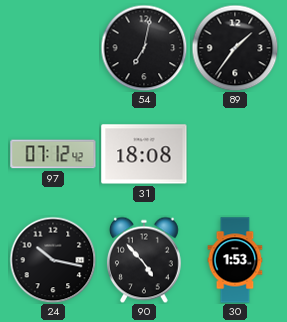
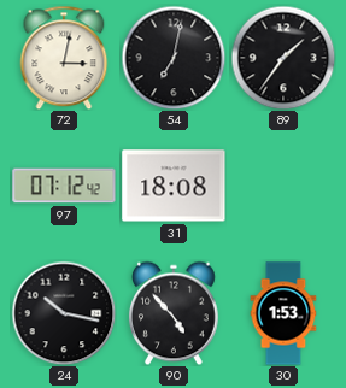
72: none -> 3:02 (64, 58)
